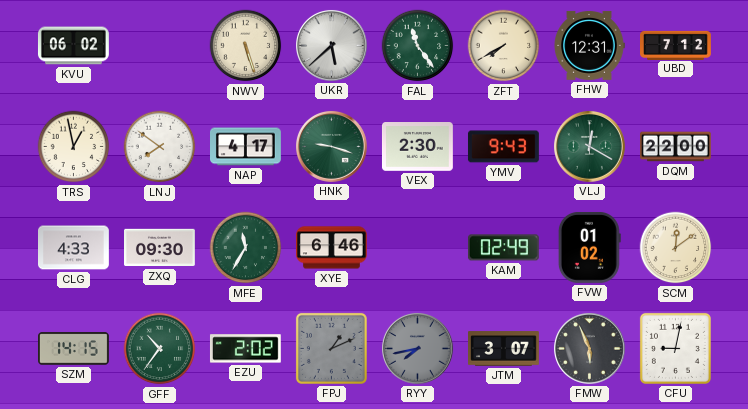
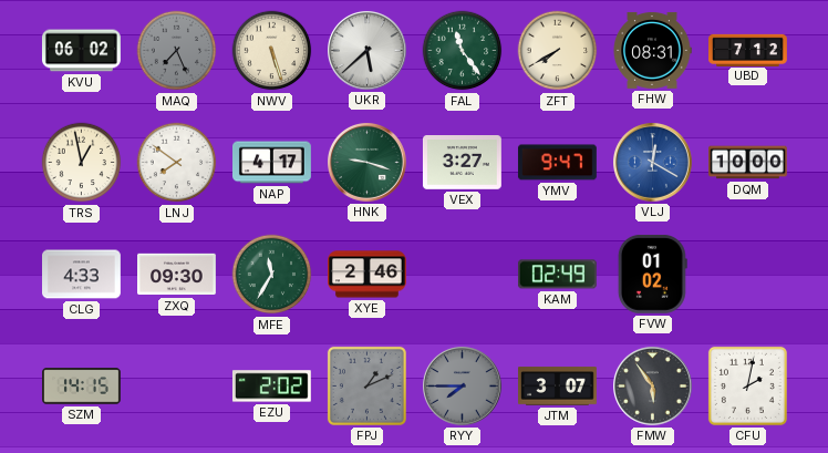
MAQ: none -> 7:26 (177, 51)
FHW: 12:31 -> 08:31 (652, 50)
VEX: 2:30 -> 3:27 (462, 163)
YMV: 9:43 -> 9:47 (557, 163)
VLJ dial: green -> blue (653, 163)
DQM: 22:00 -> 10:00 (748, 163)
XYE: 6:46 -> 2:46 (368, 275)
SCM: 12:09 -> none (676, 248)
GFF: 10:36 -> none (160, 349)
RYY: 7:43 -> 7:45 (463, 387)
FMW: 5:56 -> 5:54 (653, 387)
CFU: 9:02 -> 2:02 (747, 385)
